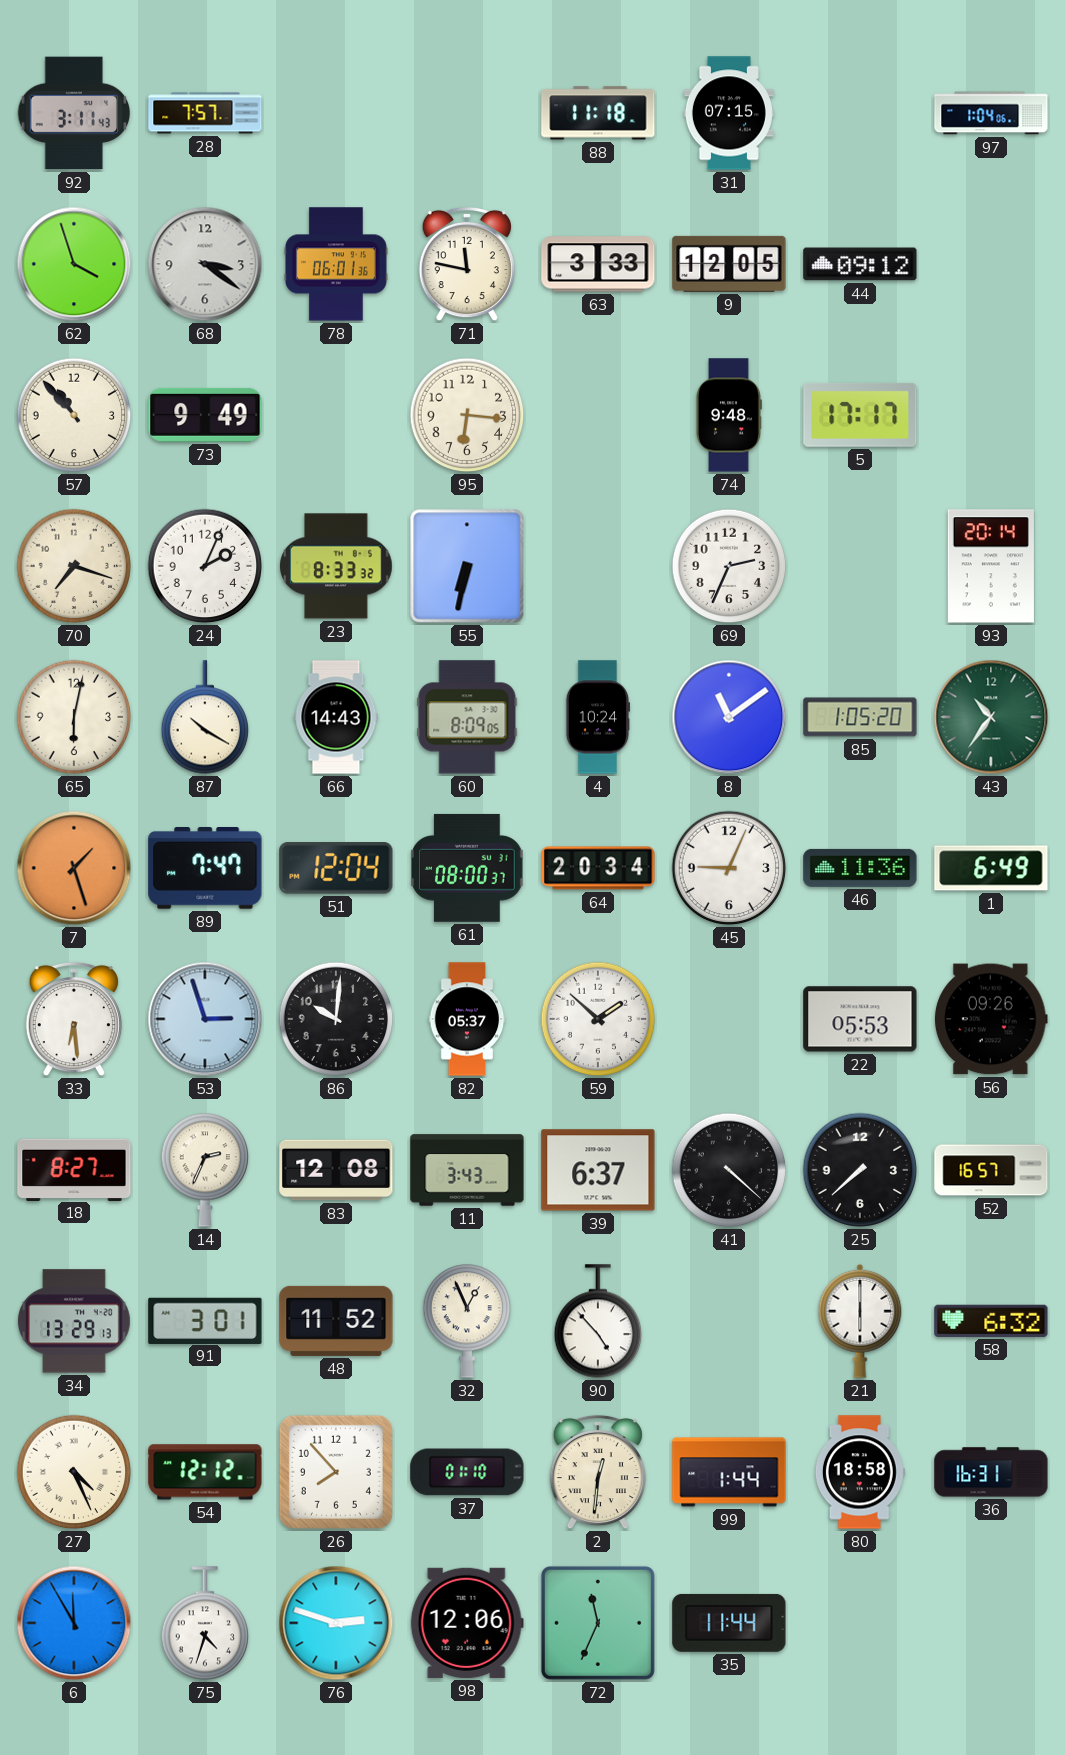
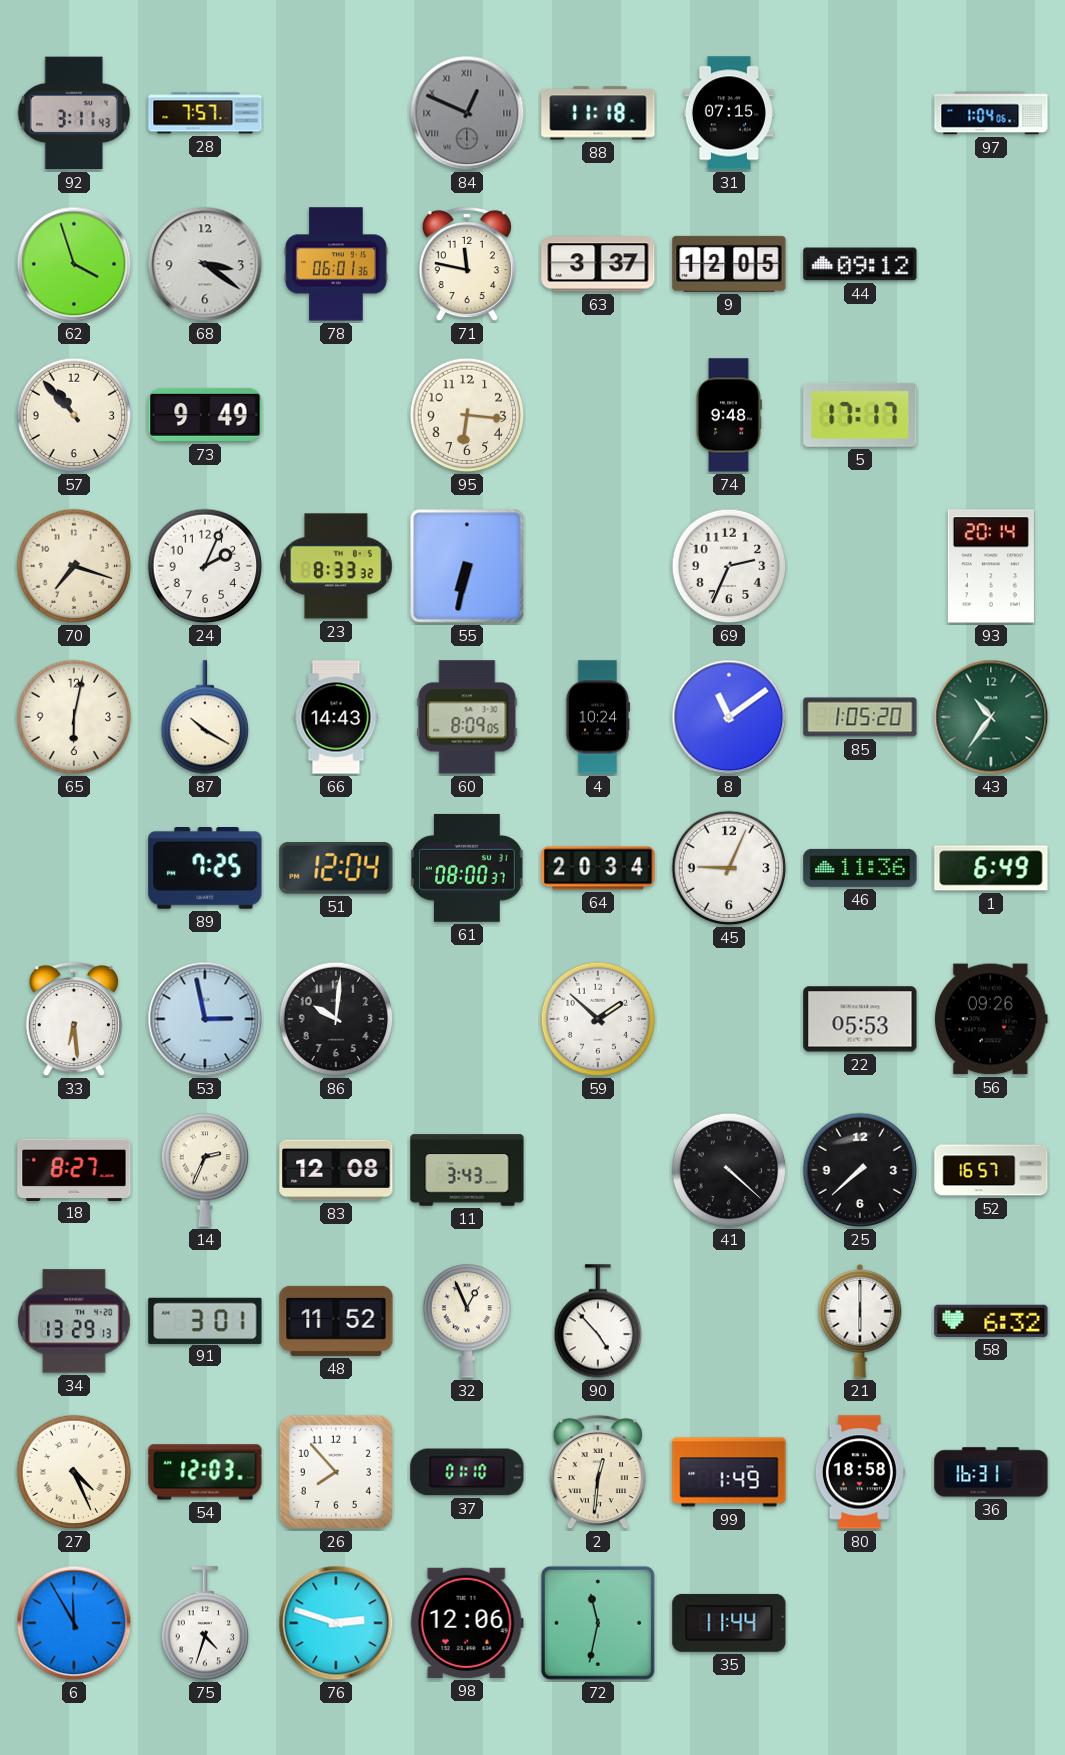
84: none -> 12:49 (467, 113)
63: 3:33 -> 3:37 (598, 264)
7: 1:27 -> none (74, 868)
89: 7:47 -> 7:25 (205, 869)
53: 2:57 -> 2:58 (205, 1019)
82: 05:37 -> none (467, 1019)
39: 6:37 -> none (598, 1170)
54: 12:12 -> 12:03 (205, 1472)
99: 1:44 -> 1:49 (729, 1472)
72: 11:34 -> 11:32 (598, 1623)
